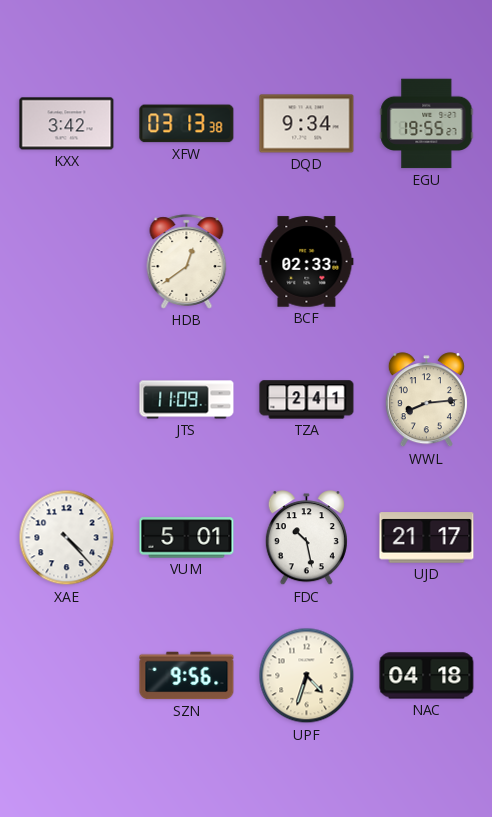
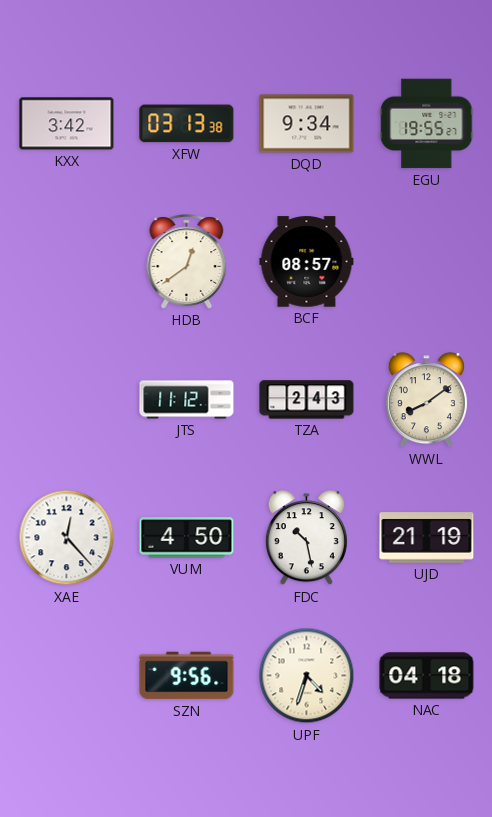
BCF: 02:33 -> 08:57 (307, 262)
JTS: 11:09 -> 11:12 (187, 400)
TZA: 2:41 -> 2:43 (307, 400)
WWL: 8:14 -> 8:09 (426, 400)
XAE: 4:23 -> 12:23 (67, 538)
VUM: 5:01 -> 4:50 (187, 538)
UJD: 21:17 -> 21:19 (427, 538)
